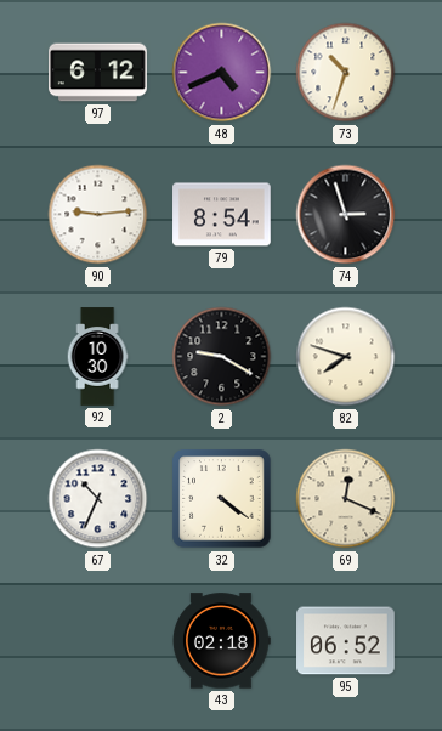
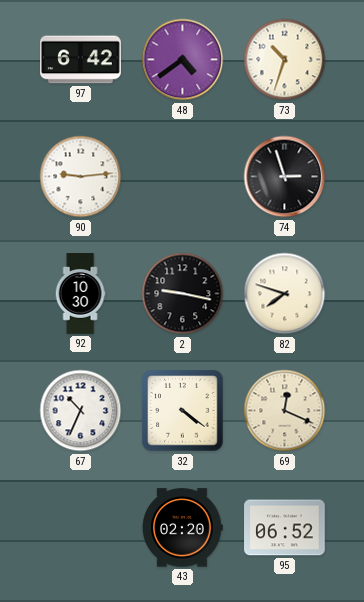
97: 6:12 -> 6:42 (81, 60)
48: 4:41 -> 4:39 (183, 60)
79: 8:54 -> none (222, 215)
2: 9:20 -> 9:17 (183, 294)
43: 02:18 -> 02:20 (182, 528)
